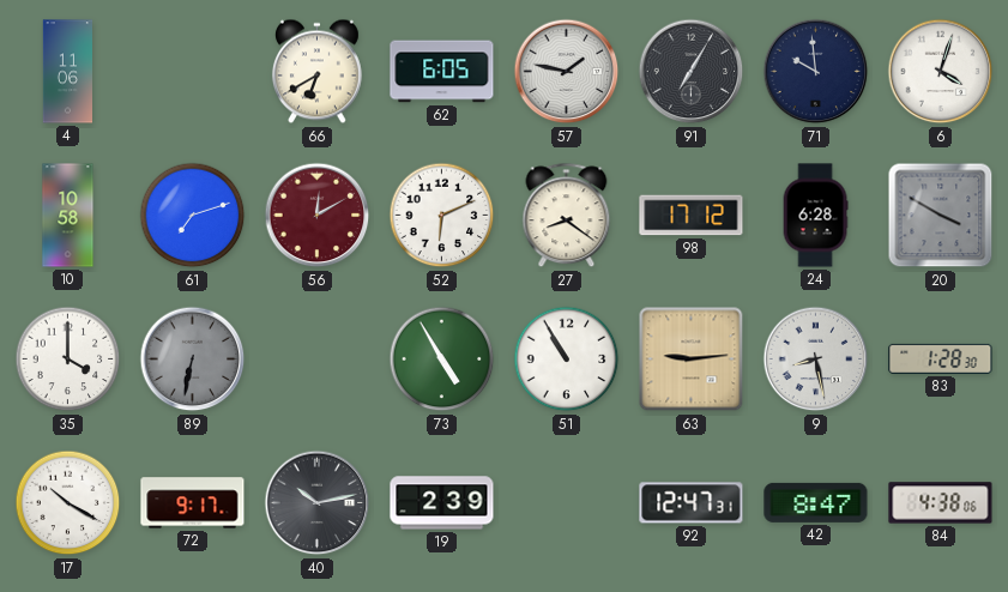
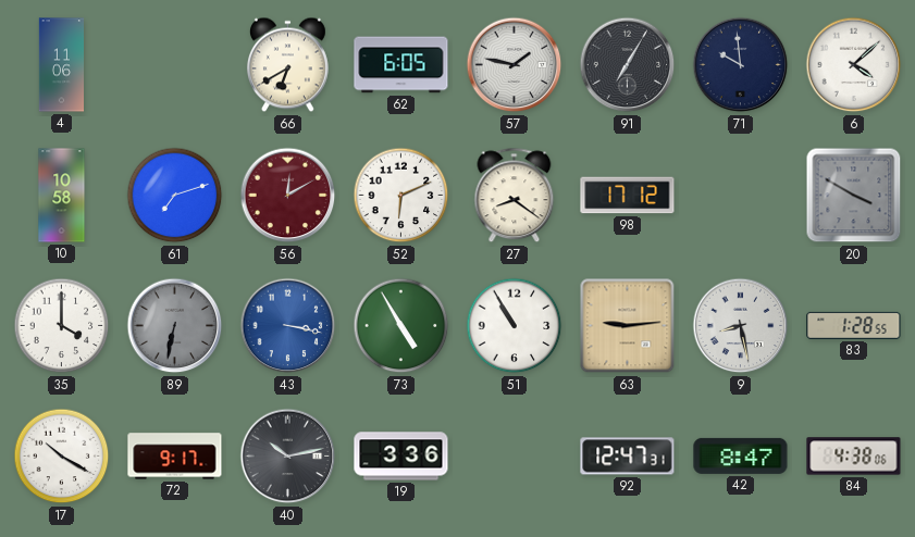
6: 4:03 -> 4:08 (854, 65)
24: 6:28 -> none (815, 216)
43: none -> 3:17 (288, 326)
83: 1:28:30 -> 1:28:55 (854, 325)
19: 2:39 -> 3:36 (401, 457)
